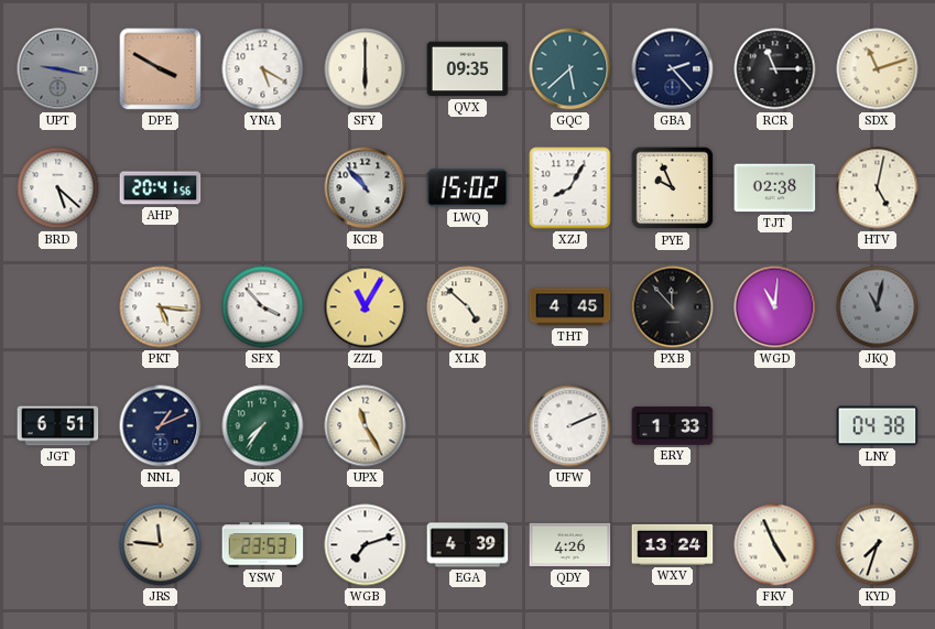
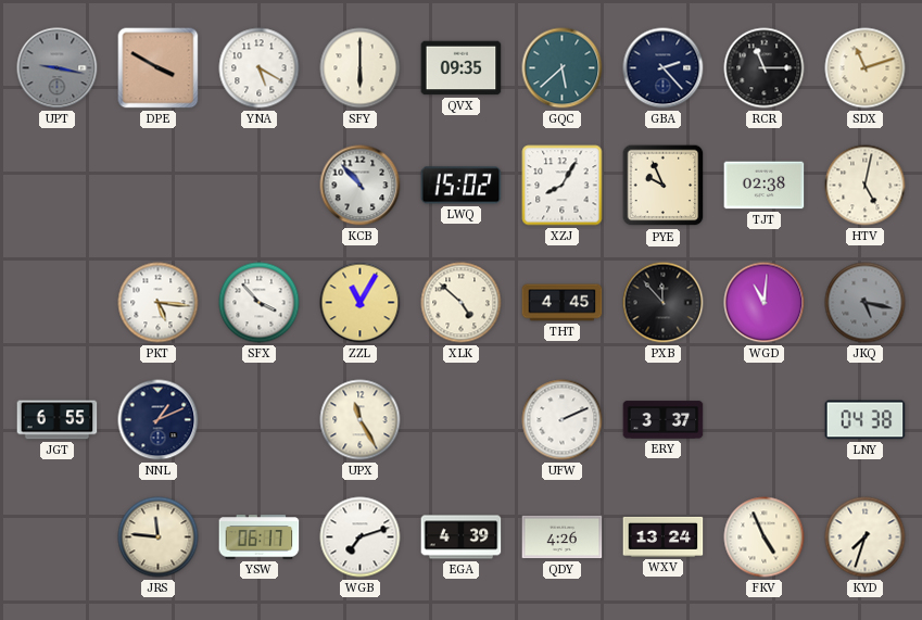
BRD: 5:22 -> none (58, 188)
AHP: 20:41 -> none (161, 188)
JKQ: 11:02 -> 5:17 (866, 303)
JGT: 6:51 -> 6:55 (58, 420)
JQK: 7:36 -> none (263, 426)
ERY: 1:33 -> 3:37 (664, 420)
YSW: 23:53 -> 06:17 (260, 537)
